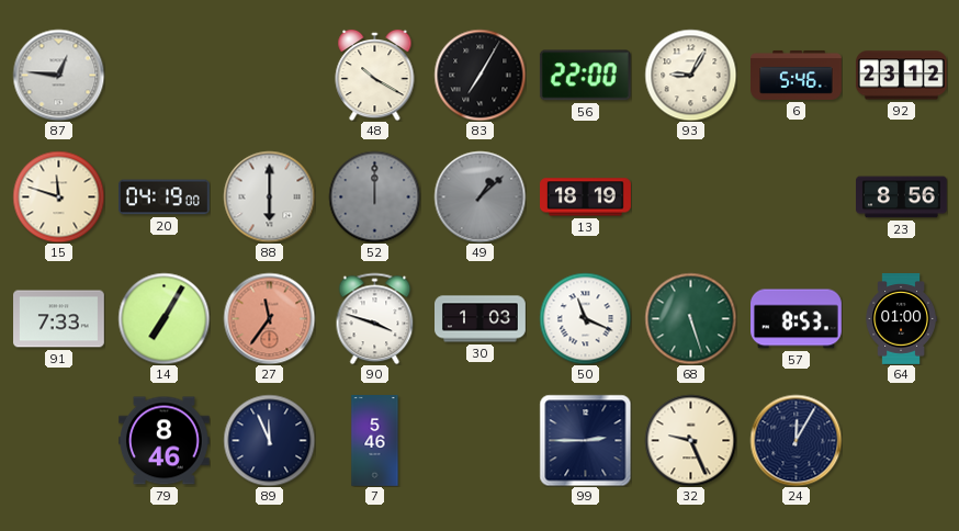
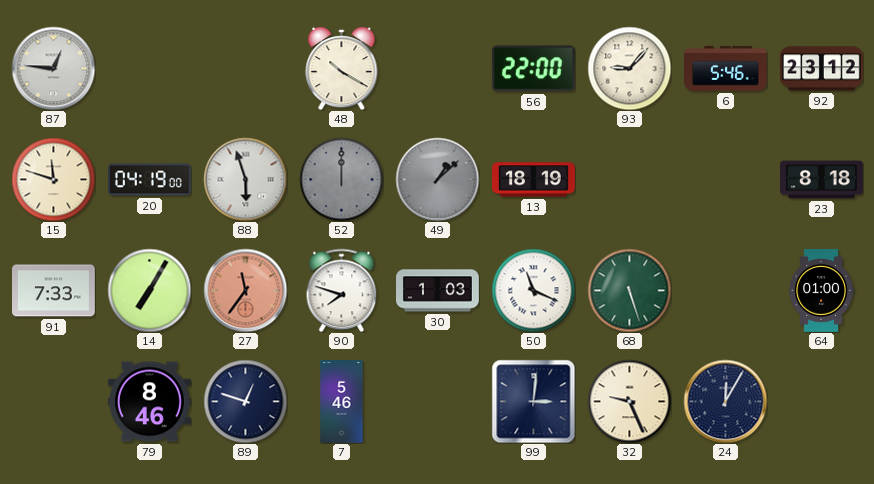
83: 7:05 -> none (479, 75)
93: 9:05 -> 9:07 (629, 68)
88: 6:00 -> 5:57 (245, 179)
23: 8:56 -> 8:18 (822, 180)
90: 3:48 -> 7:48 (342, 290)
57: 8:53 -> none (797, 319)
89: 11:56 -> 12:48 (245, 401)
99: 2:45 -> 3:01 (533, 401)
